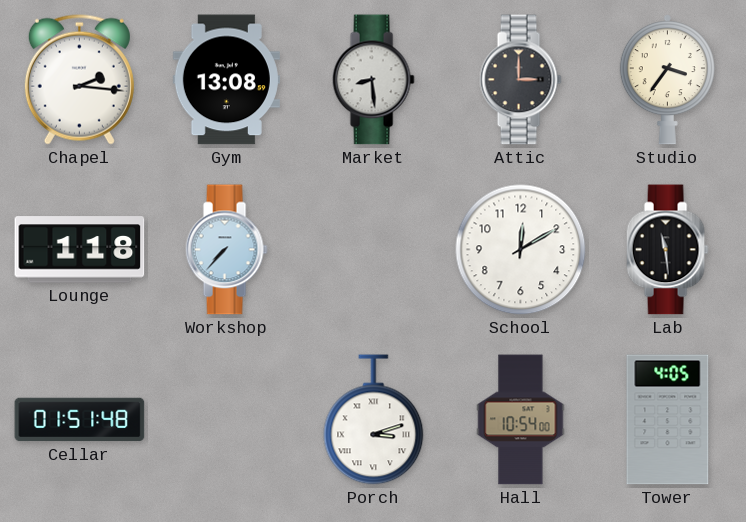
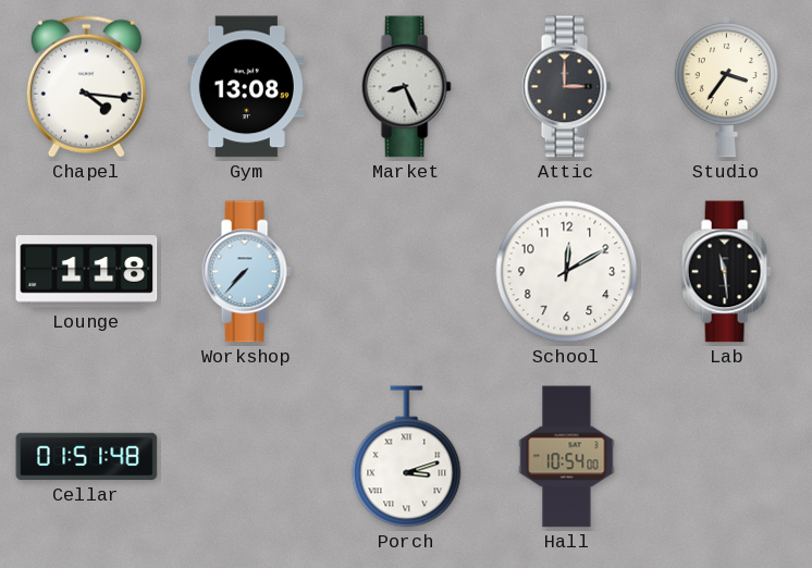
Chapel: 2:16 -> 4:16 (86, 86)
Market: 8:29 -> 8:26 (406, 87)
Tower: 4:05 -> none (668, 420)
